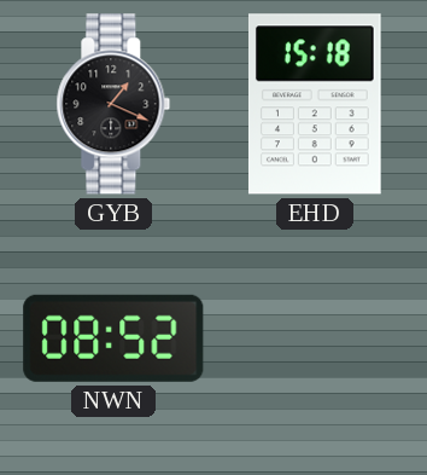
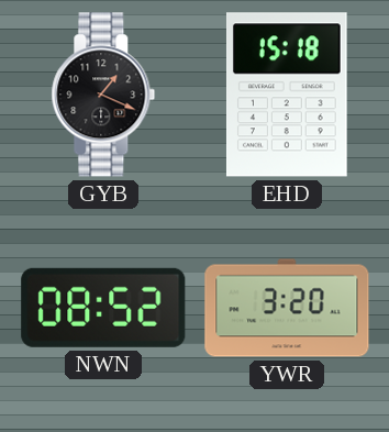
YWR: none -> 3:20 (287, 308)
